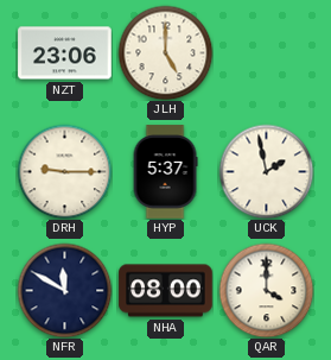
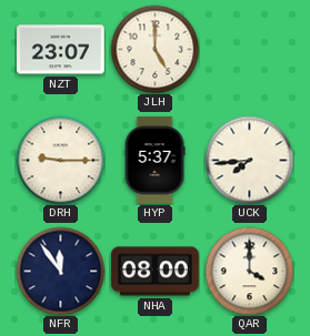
NZT: 23:06 -> 23:07 (61, 50)
UCK: 1:58 -> 7:44 (249, 160)
NFR: 11:50 -> 11:54 (60, 271)
